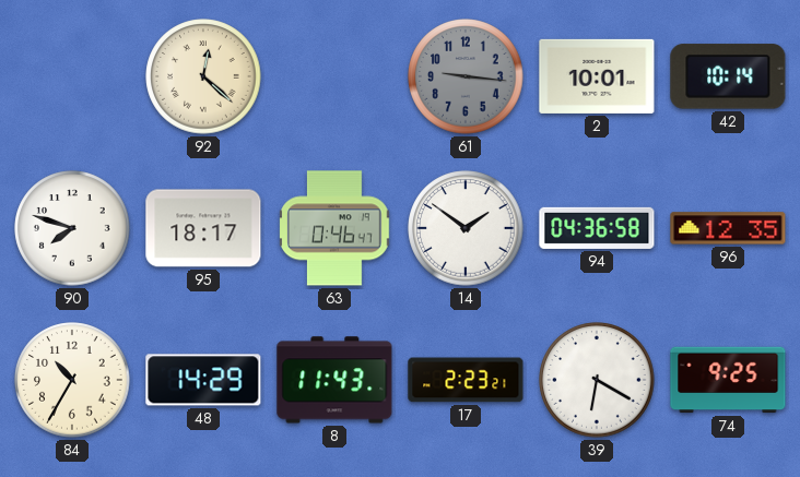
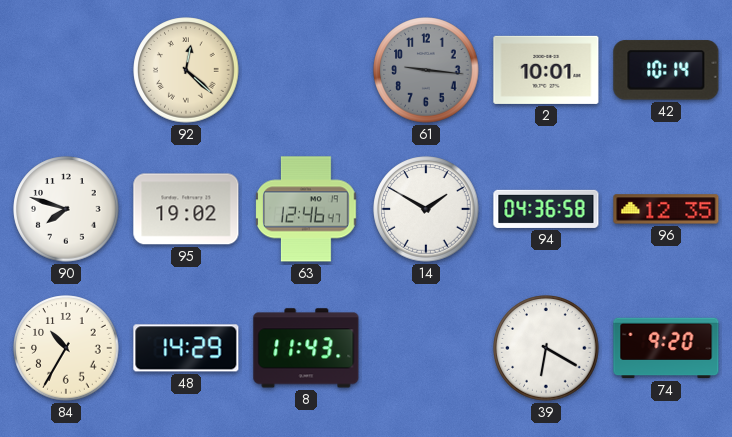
95: 18:17 -> 19:02 (186, 209)
63: 0:46 -> 12:46 (306, 209)
14: 1:51 -> 1:50 (426, 209)
17: 2:23 -> none (466, 380)
74: 9:25 -> 9:20 (666, 348)
